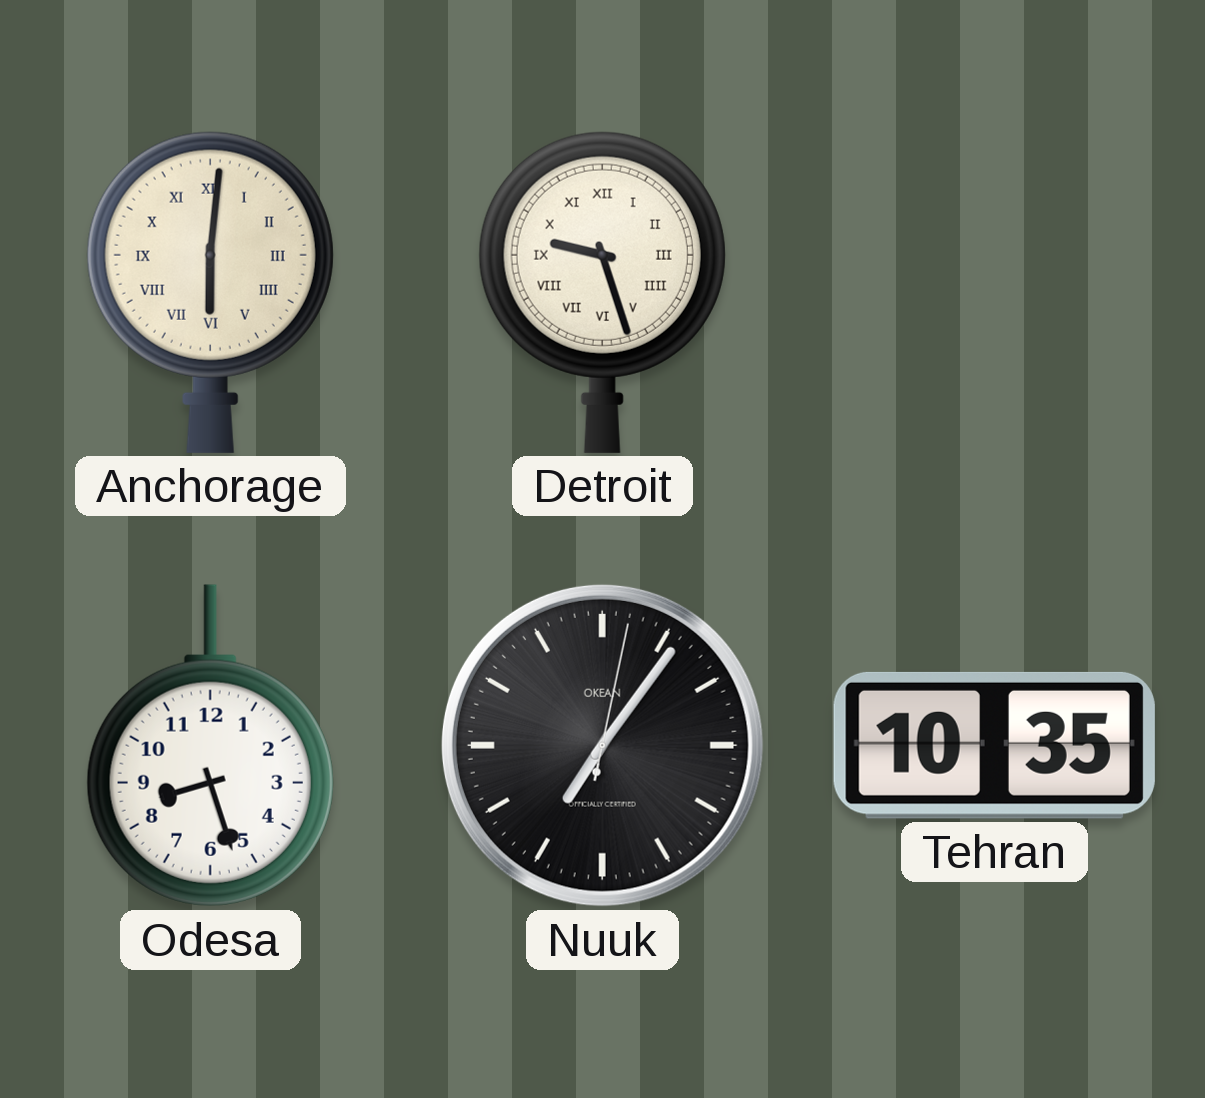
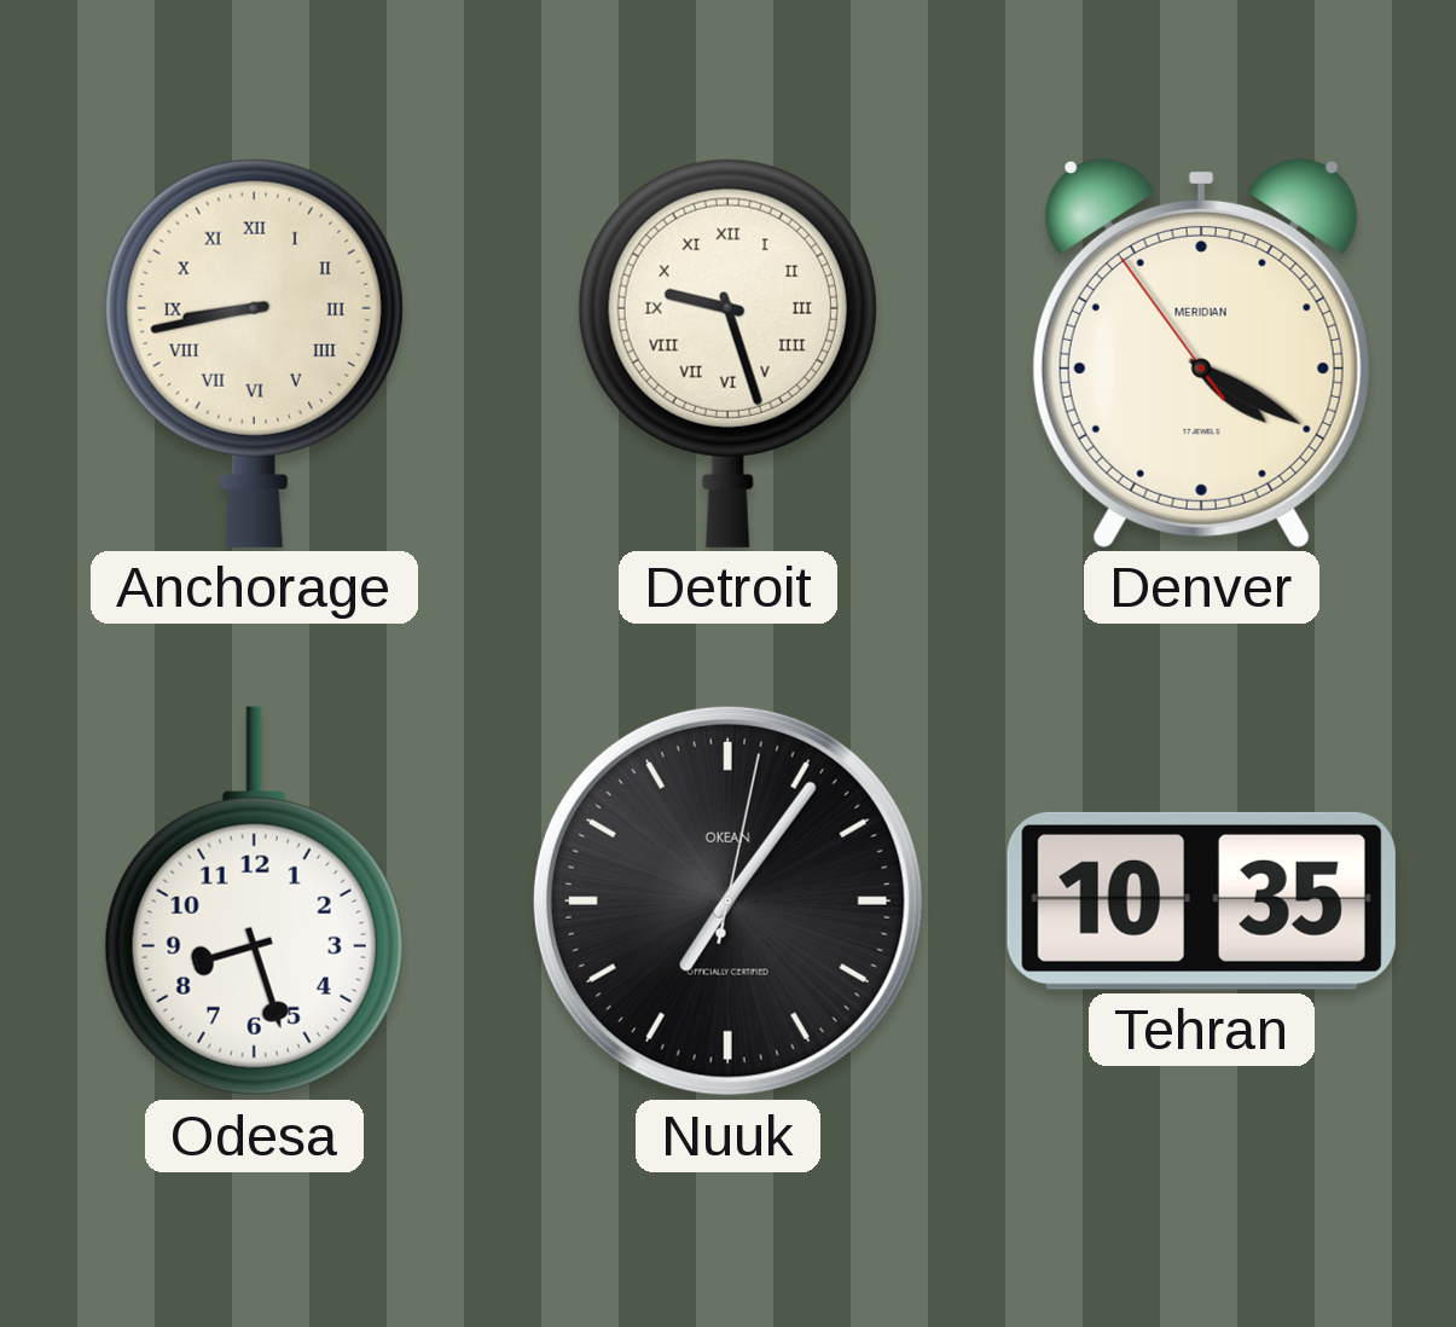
Anchorage: 6:01 -> 8:43 (254, 353)
Denver: none -> 4:19 (1201, 353)
